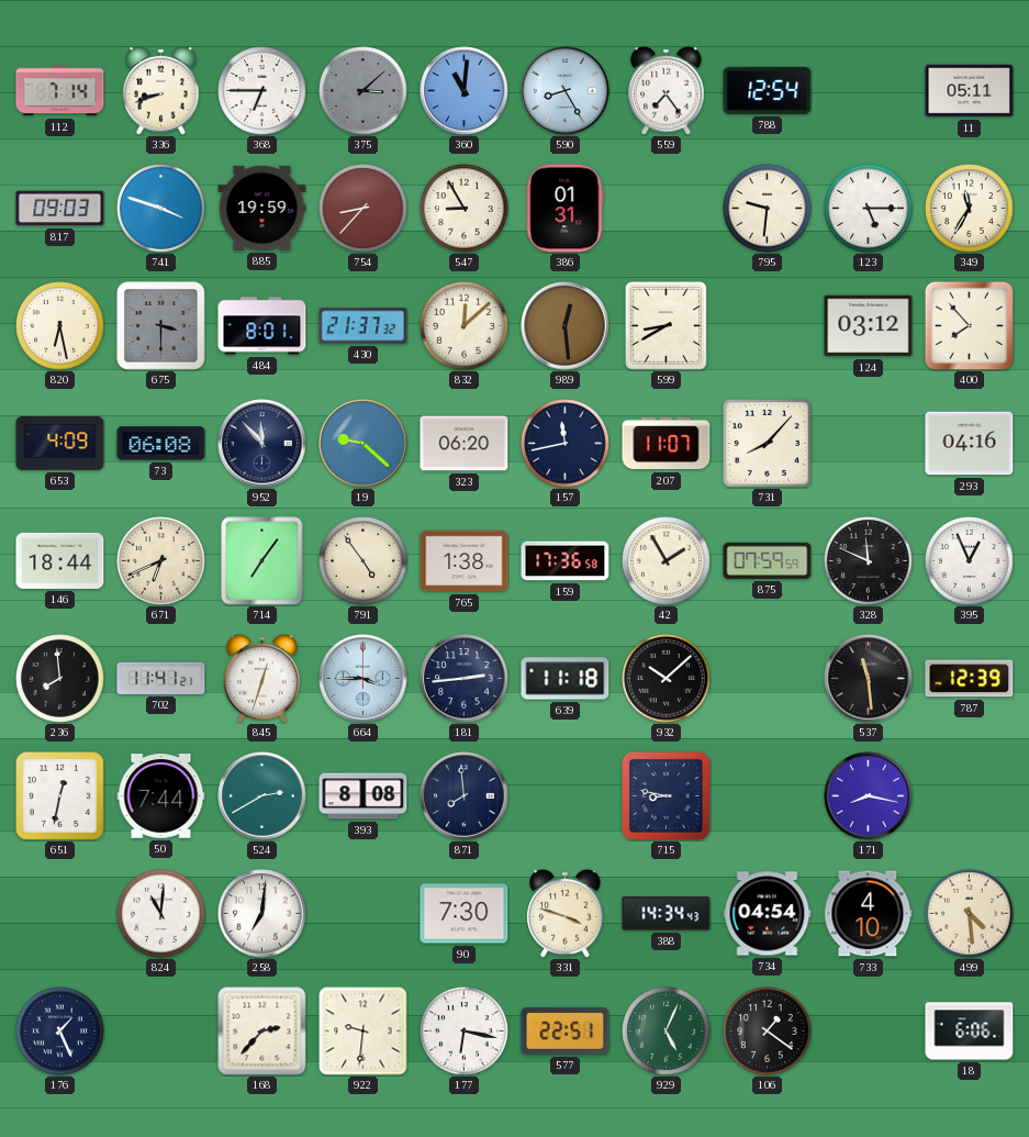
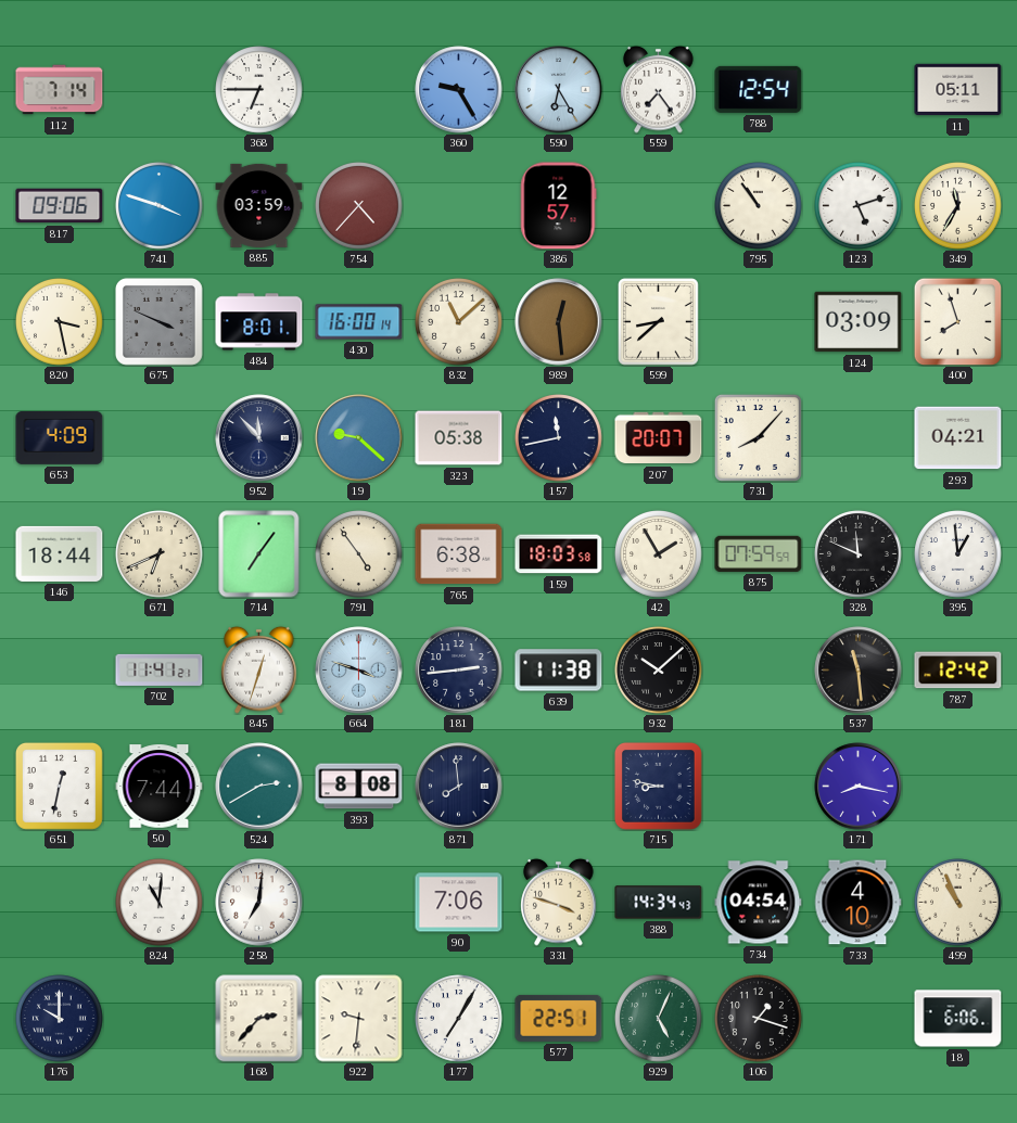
336: 8:42 -> none (161, 90)
375: 3:08 -> none (363, 91)
360: 11:01 -> 9:25 (459, 90)
590: 8:25 -> 6:25 (559, 90)
817: 09:03 -> 09:06 (60, 206)
885: 19:59 -> 03:59 (259, 205)
754: 8:37 -> 4:37 (359, 206)
547: 8:55 -> none (465, 209)
386: 01:31 -> 12:57 (559, 206)
795: 9:31 -> 10:54 (759, 206)
123: 5:15 -> 5:12 (859, 206)
820: 6:28 -> 3:28 (60, 322)
675: 3:30 -> 3:49 (158, 321)
430: 21:37 -> 16:00 (359, 322)
832: 12:08 -> 11:08 (459, 322)
599: 8:40 -> 8:38 (659, 322)
124: 03:12 -> 03:09 (859, 322)
400: 7:53 -> 7:57 (957, 321)
73: 06:08 -> none (161, 444)
323: 06:20 -> 05:38 (459, 438)
207: 11:07 -> 20:07 (659, 438)
293: 04:16 -> 04:21 (958, 438)
765: 1:38 -> 6:38 (459, 554)
159: 17:36 -> 18:03 (559, 554)
395: 12:56 -> 12:59 (958, 554)
236: 7:59 -> none (60, 679)
664: 3:45 -> 3:48 (359, 671)
639: 11:18 -> 11:38 (559, 671)
787: 12:39 -> 12:42 (958, 671)
90: 7:30 -> 7:06 (459, 903)
499: 4:29 -> 10:56 (958, 903)
176: 1:26 -> 10:00 (60, 1019)
177: 6:17 -> 7:05 (459, 1019)
106: 1:21 -> 1:18 (759, 1019)
